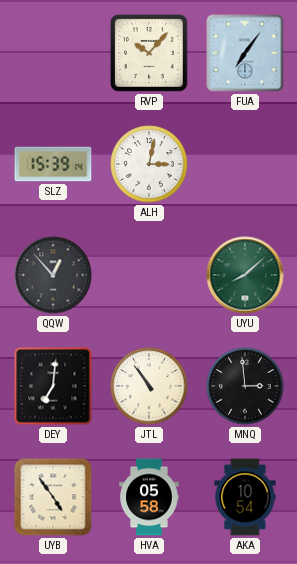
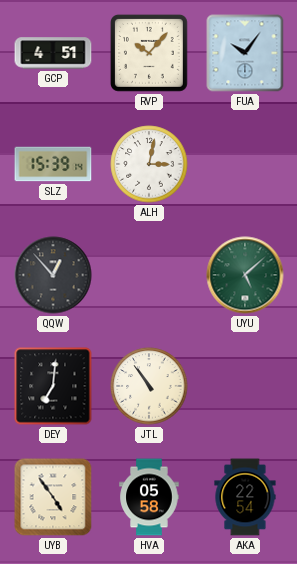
GCP: none -> 4:51 (53, 53)
FUA: 7:06 -> 10:06 (245, 53)
UYU: 8:08 -> 5:08 (245, 275)
MNQ: 2:59 -> none (245, 386)
AKA: 10:54 -> 22:54 (245, 497)
